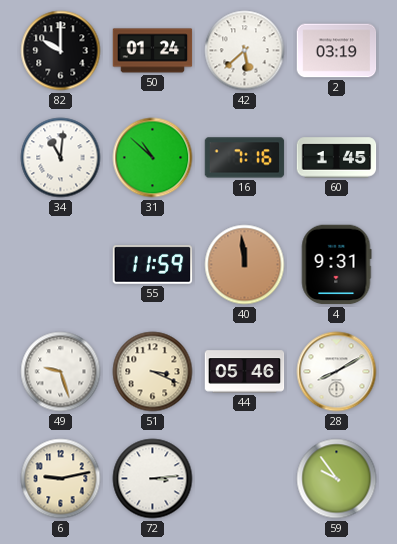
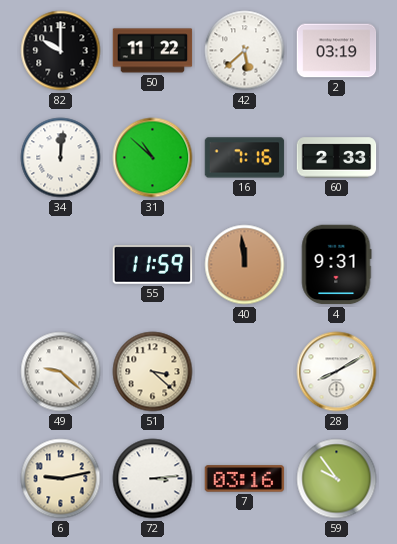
50: 01:24 -> 11:22 (153, 51)
34: 11:01 -> 12:01 (61, 158)
60: 1:45 -> 2:33 (337, 158)
49: 9:27 -> 9:22 (61, 372)
51: 3:19 -> 3:22 (153, 372)
44: 05:46 -> none (245, 372)
7: none -> 03:16 (245, 479)
